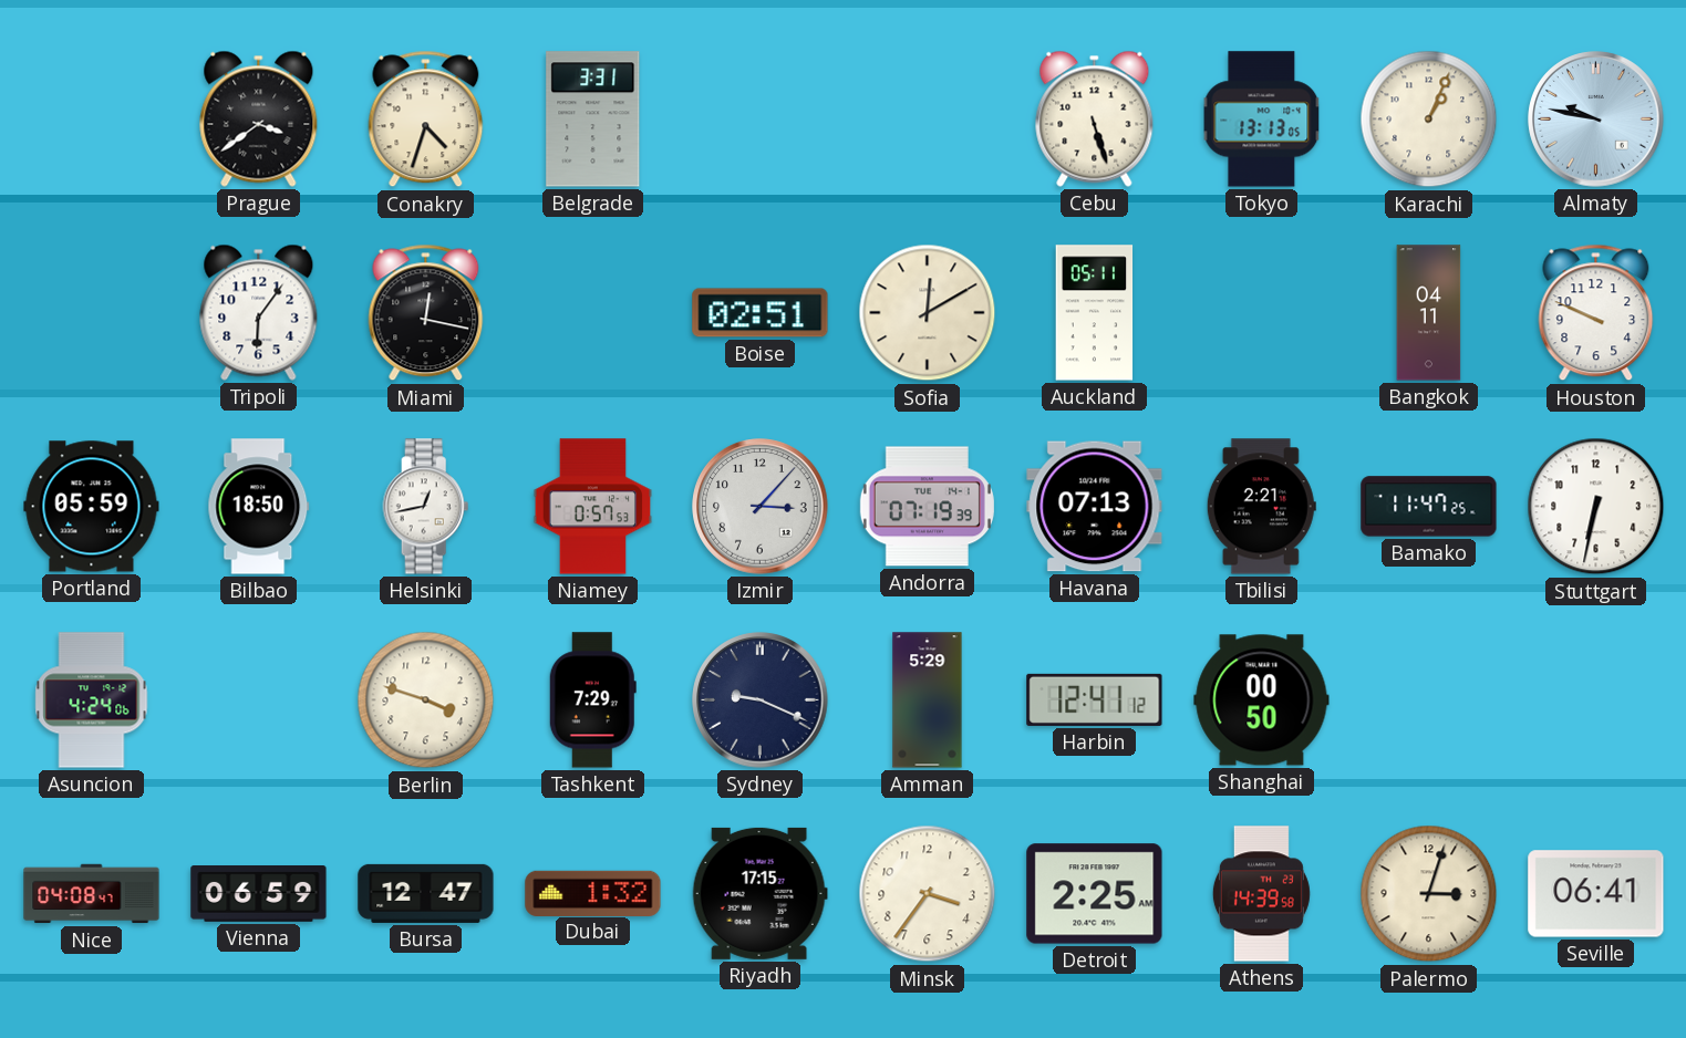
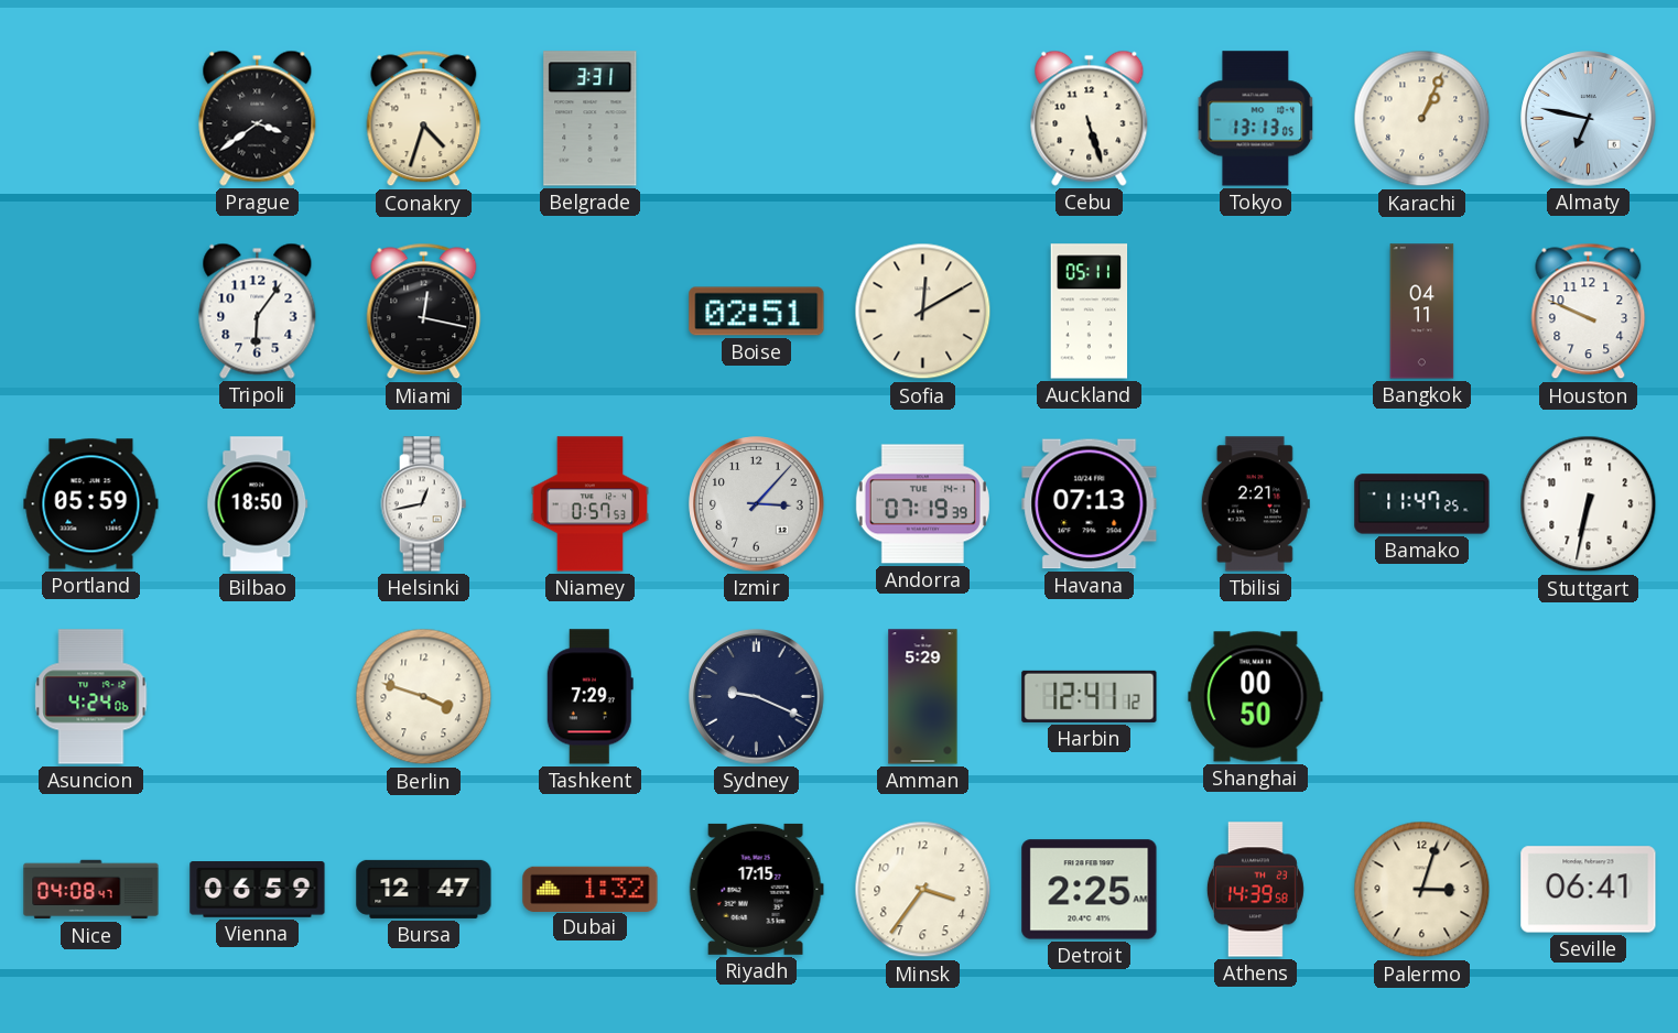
Almaty: 9:47 -> 6:47 (1589, 119)
